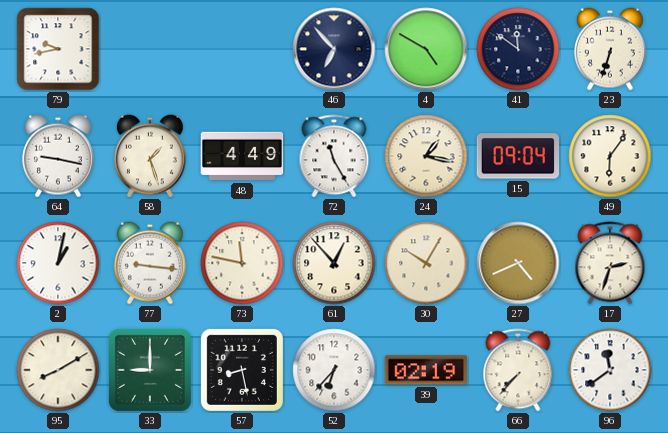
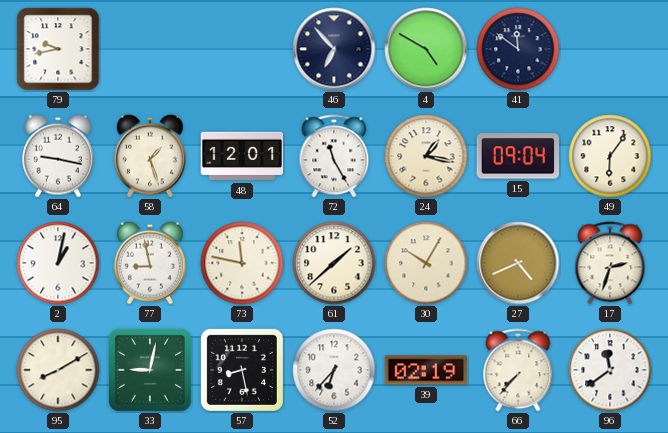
23: 6:33 -> none (610, 49)
48: 4:49 -> 12:01 (242, 156)
77: 9:16 -> 8:58 (150, 263)
61: 12:53 -> 1:38 (334, 263)
33: 9:00 -> 9:02 (150, 370)
